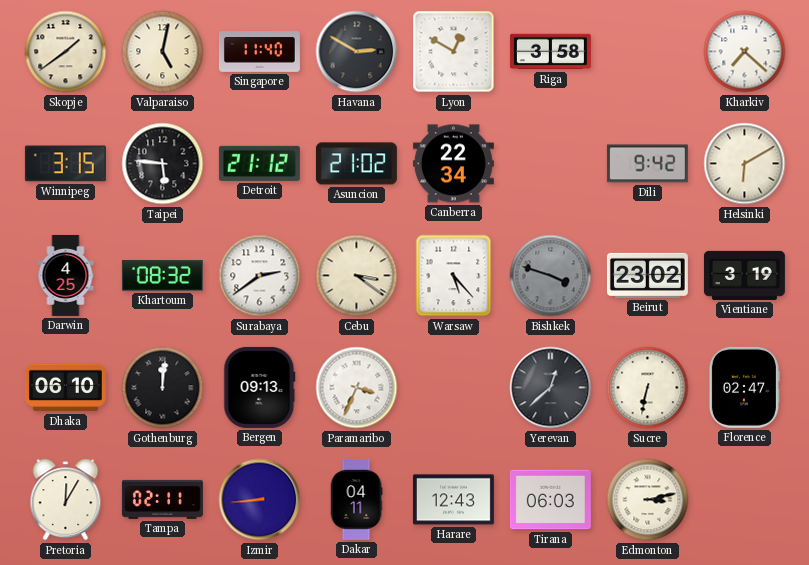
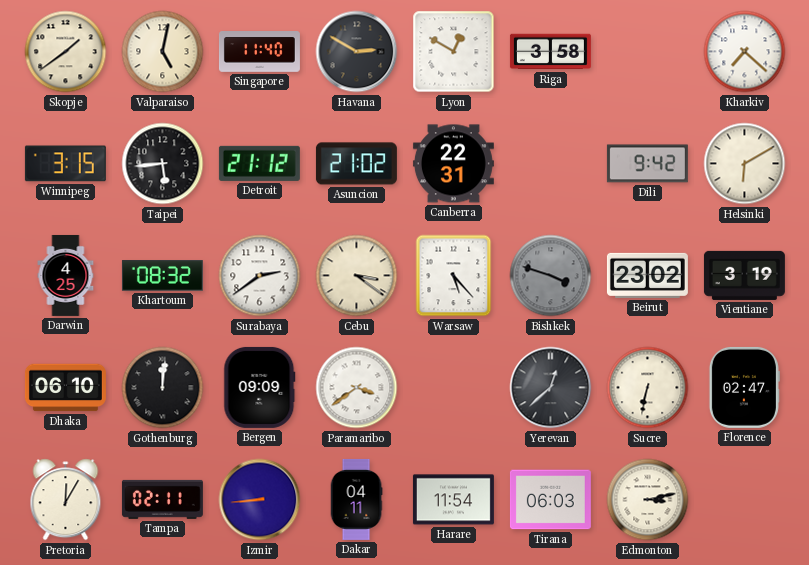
Taipei: 5:46 -> 5:44 (163, 164)
Canberra: 22:34 -> 22:31 (453, 164)
Bergen: 09:13 -> 09:09 (260, 387)
Paramaribo: 3:34 -> 3:39 (357, 388)
Harare: 12:43 -> 11:54 (453, 500)
